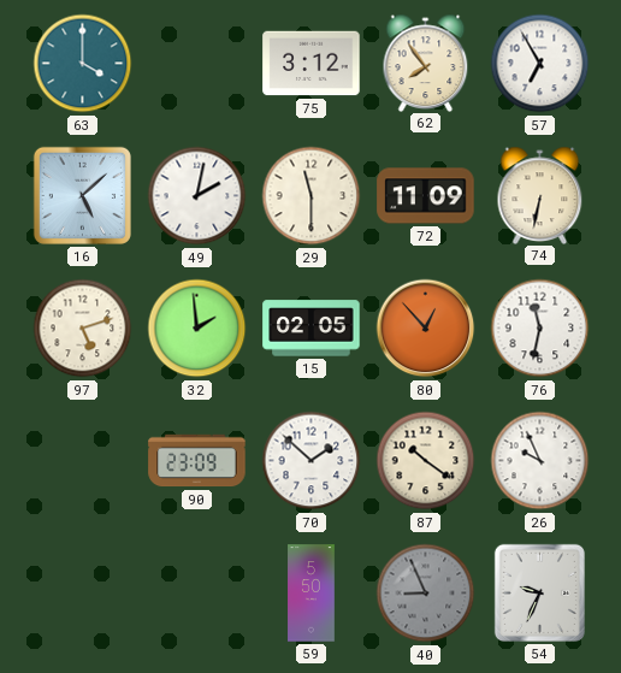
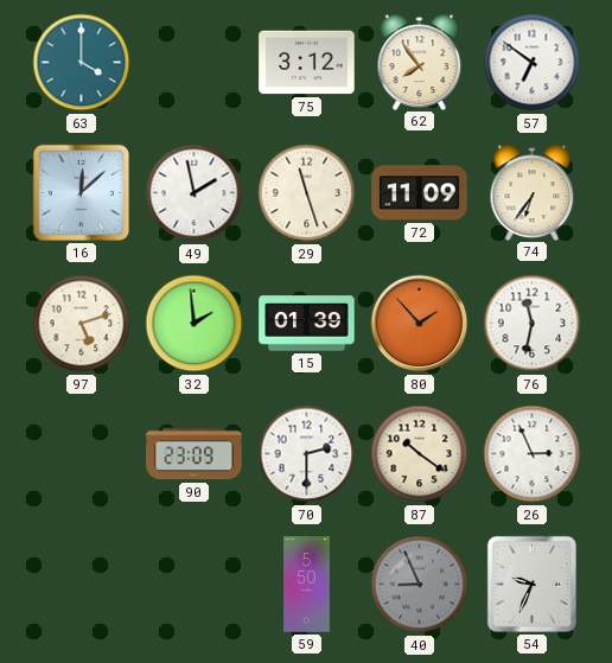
57: 6:55 -> 6:51 (533, 63)
16: 5:08 -> 12:08 (81, 192)
49: 2:02 -> 1:58 (195, 193)
29: 11:30 -> 11:27 (307, 193)
74: 6:32 -> 6:36 (533, 192)
15: 02:05 -> 01:39 (307, 324)
80: 12:53 -> 1:53 (420, 324)
70: 1:52 -> 2:30 (307, 454)
26: 9:56 -> 2:56 (533, 454)
